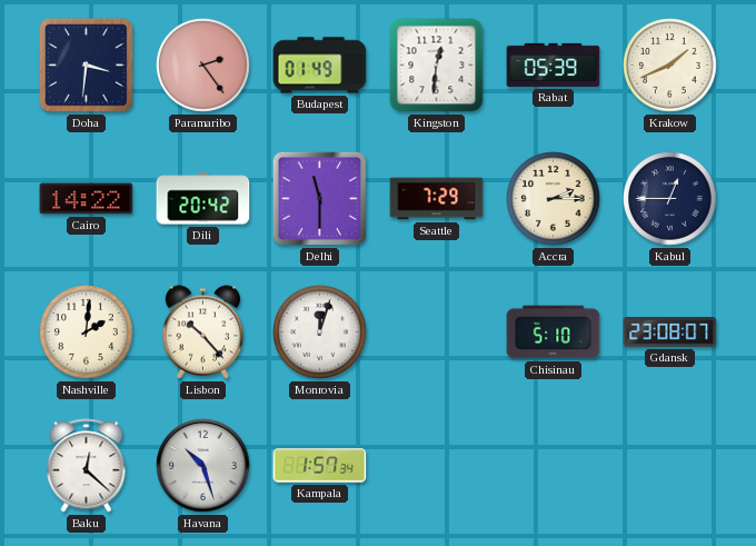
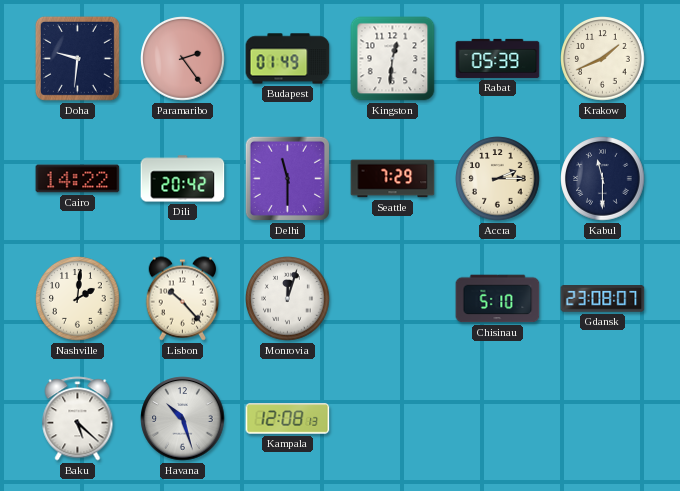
Doha: 3:31 -> 9:31 (77, 58)
Kabul: 12:45 -> 11:30 (603, 179)
Baku: 12:22 -> 5:22 (78, 419)
Kampala: 1:57 -> 12:08 (288, 419)
